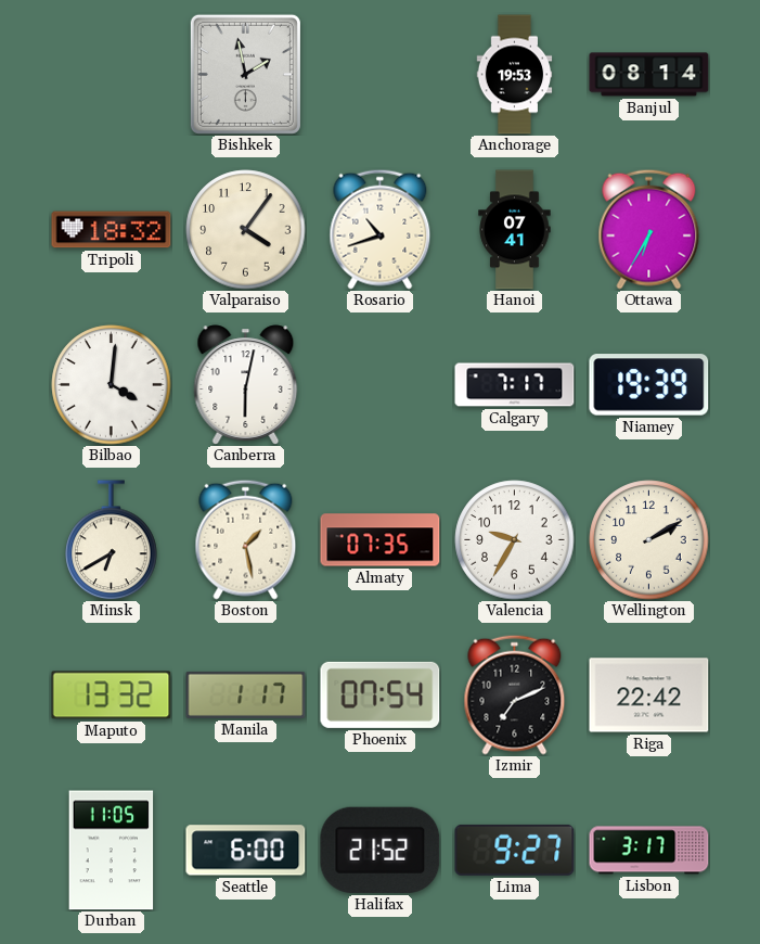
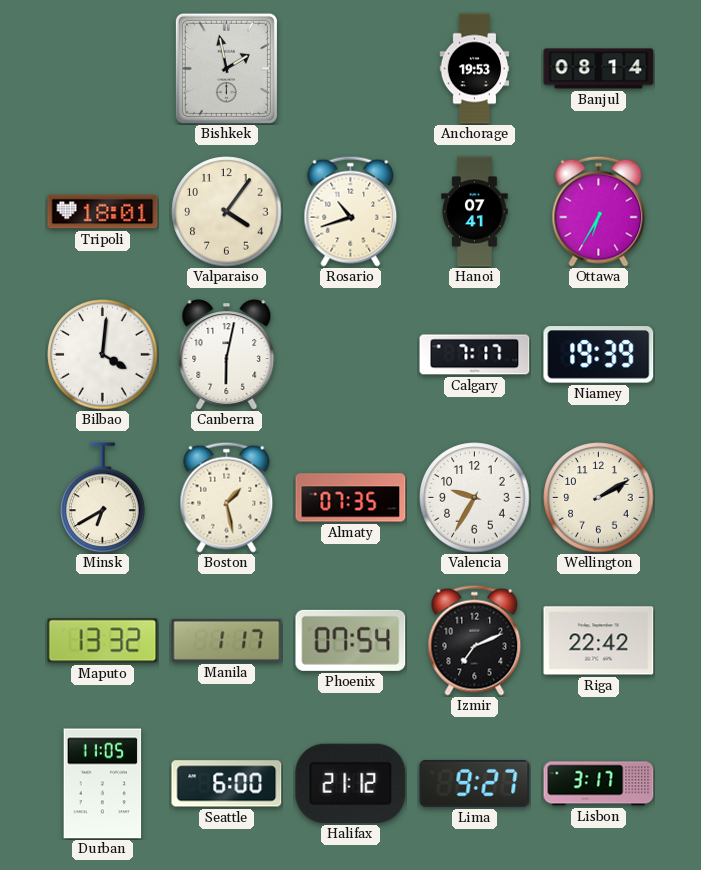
Tripoli: 18:32 -> 18:01 (103, 212)
Halifax: 21:52 -> 21:12 (351, 783)
